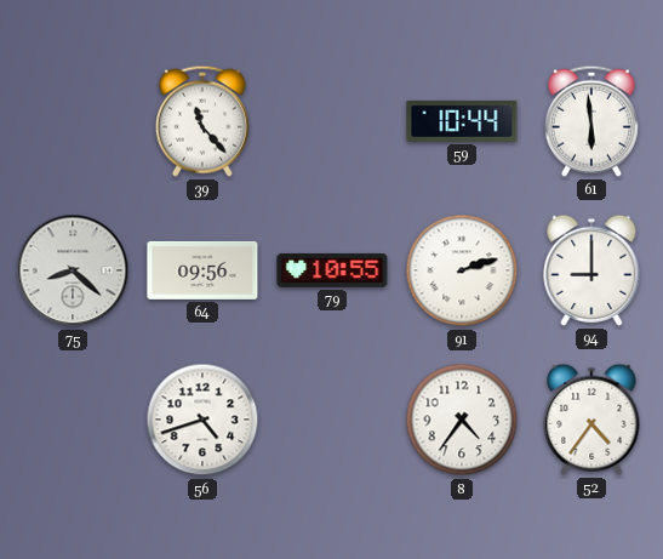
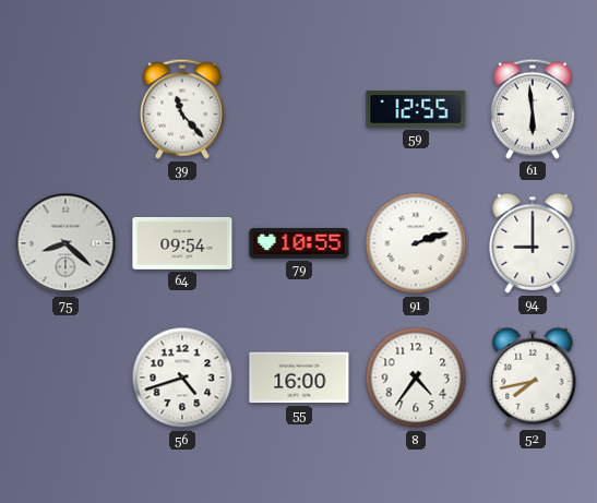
59: 10:44 -> 12:55 (416, 109)
64: 09:56 -> 09:54 (182, 243)
55: none -> 16:00 (299, 378)
52: 4:36 -> 7:43 (533, 378)
